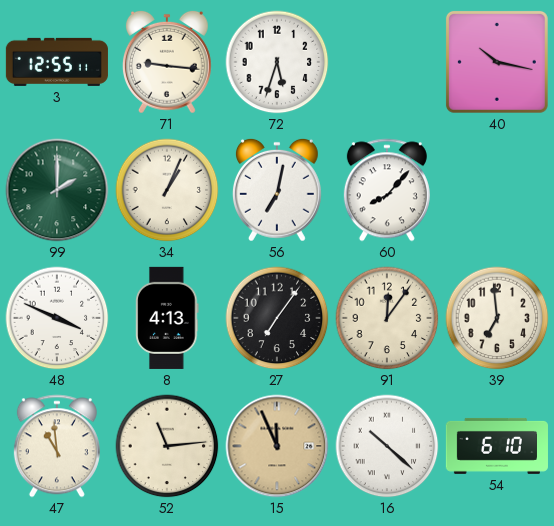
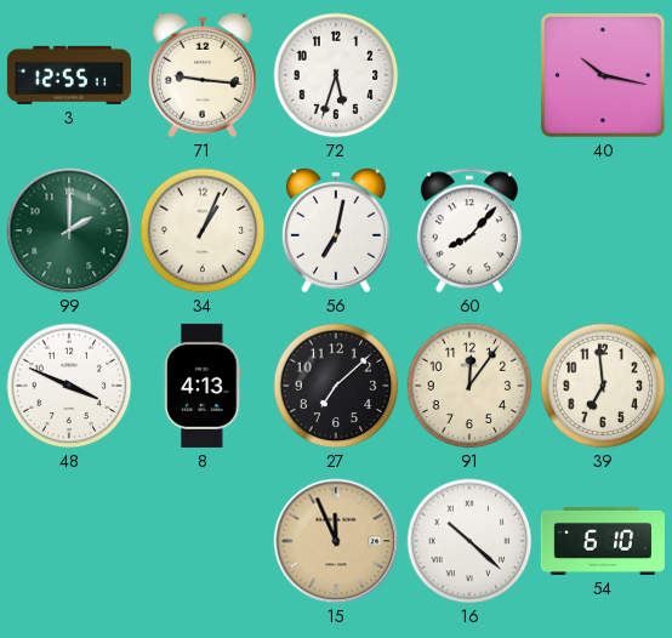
27: 7:06 -> 7:08 (336, 386)
47: 10:59 -> none (57, 446)
52: 11:14 -> none (167, 446)
